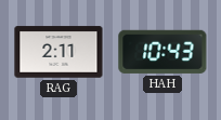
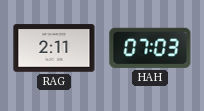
HAH: 10:43 -> 07:03 (150, 48)
